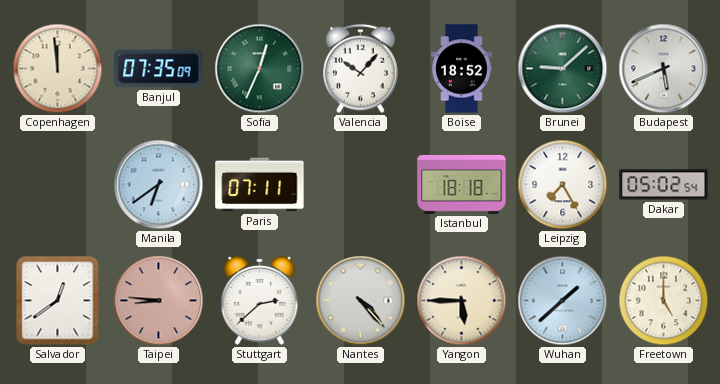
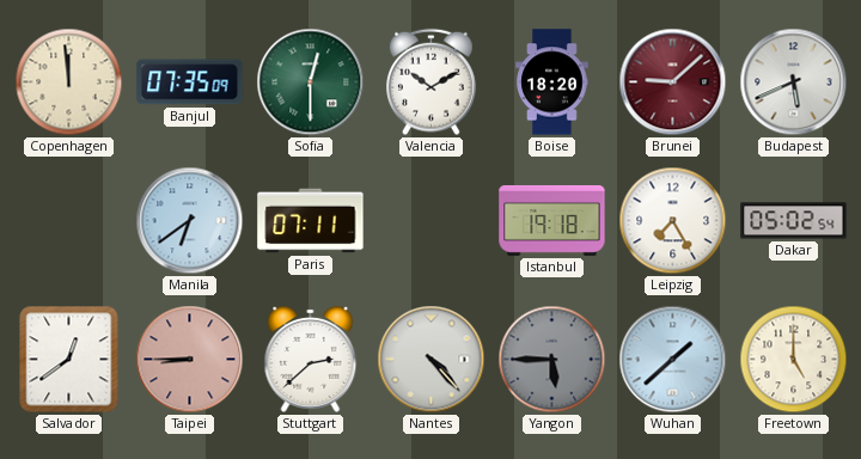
Sofia: 12:34 -> 12:30 (311, 82)
Valencia: 10:07 -> 10:10 (432, 82)
Boise: 18:52 -> 18:20 (552, 82)
Brunei dial: green -> burgundy (673, 82)
Istanbul: 18:18 -> 19:18 (552, 220)
Taipei: 8:46 -> 8:45 (190, 360)
Yangon dial: cream -> grey (552, 360)
